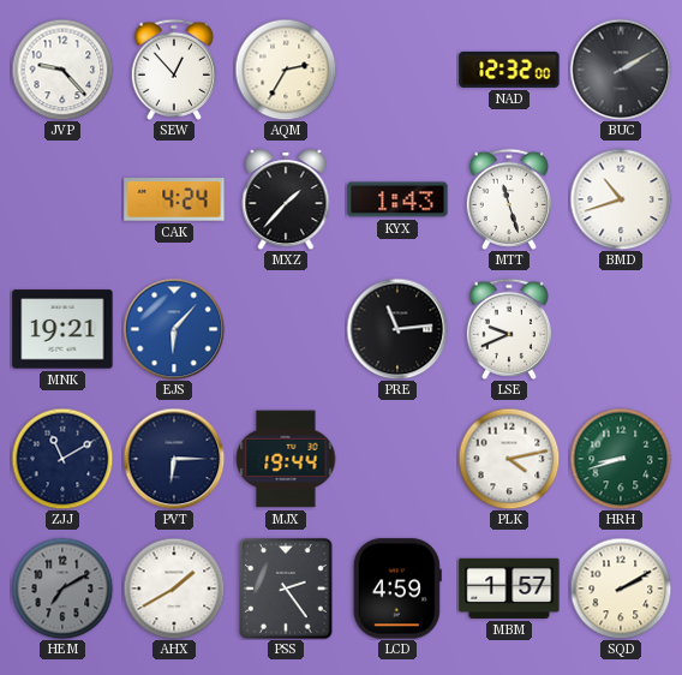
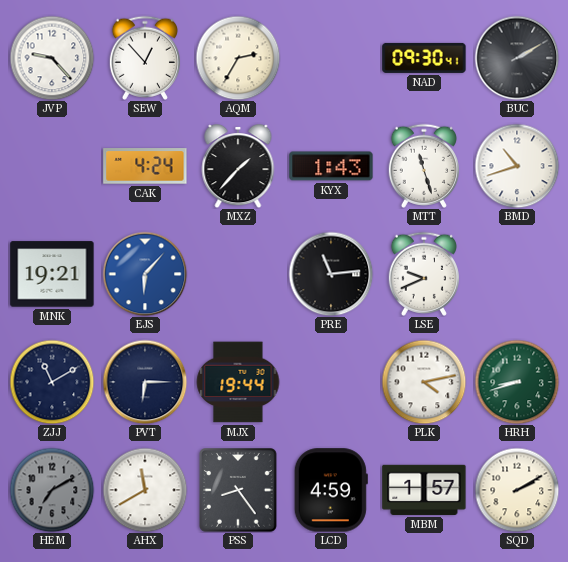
NAD: 12:32 -> 09:30 (424, 58)
AHX: 1:40 -> 11:40 (145, 490)
PSS: 2:24 -> 8:24 (239, 491)
